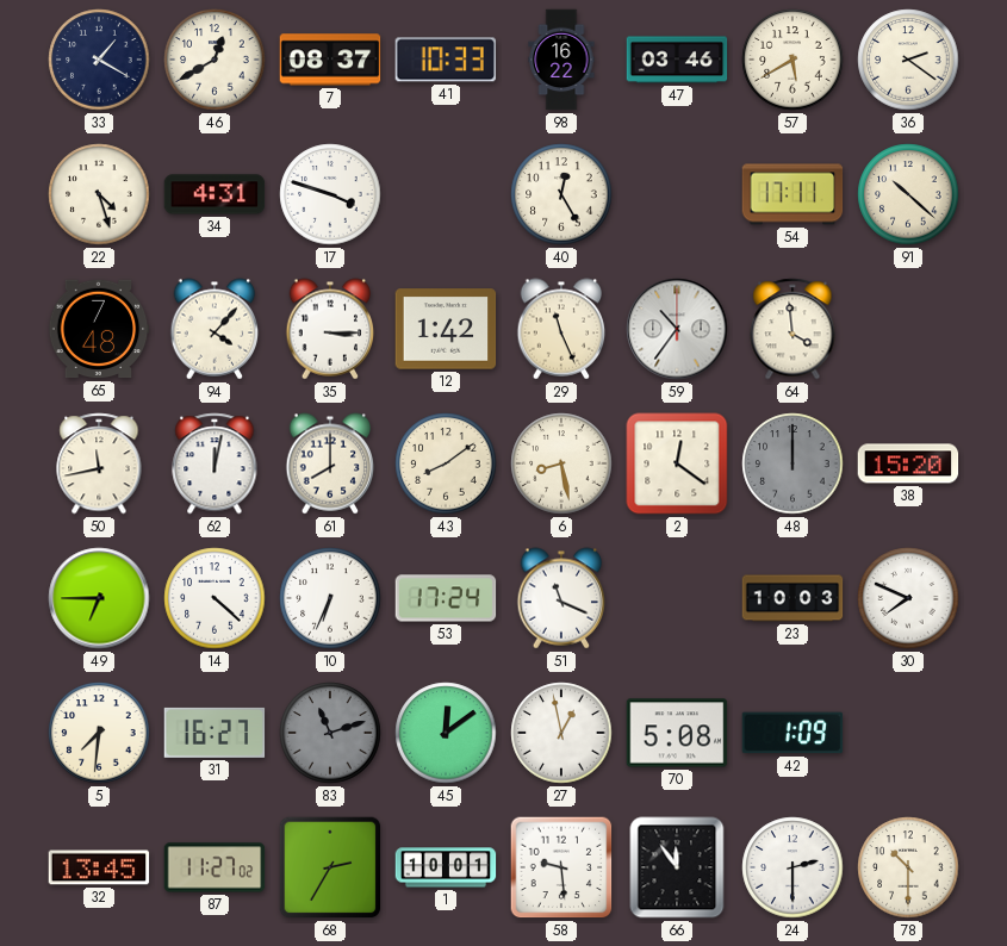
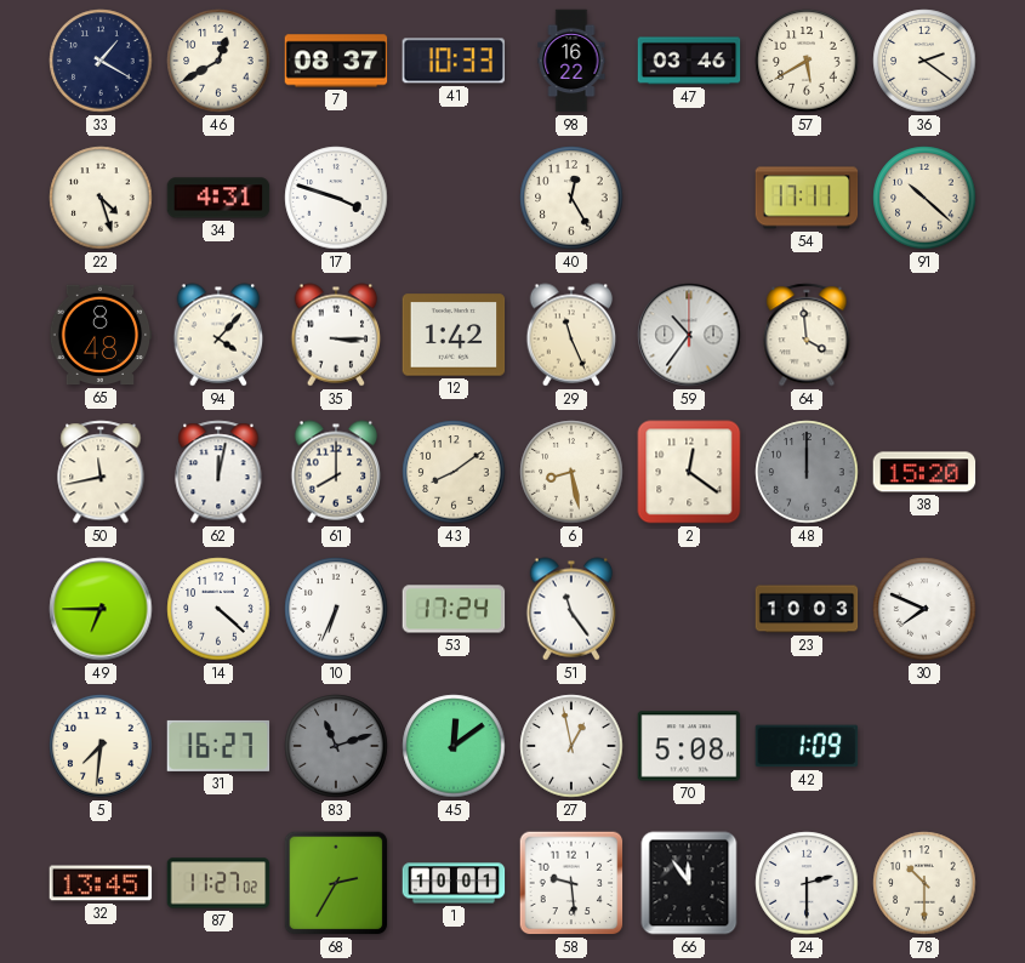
65: 7:48 -> 8:48 (101, 335)
51: 11:19 -> 11:24 (571, 609)
